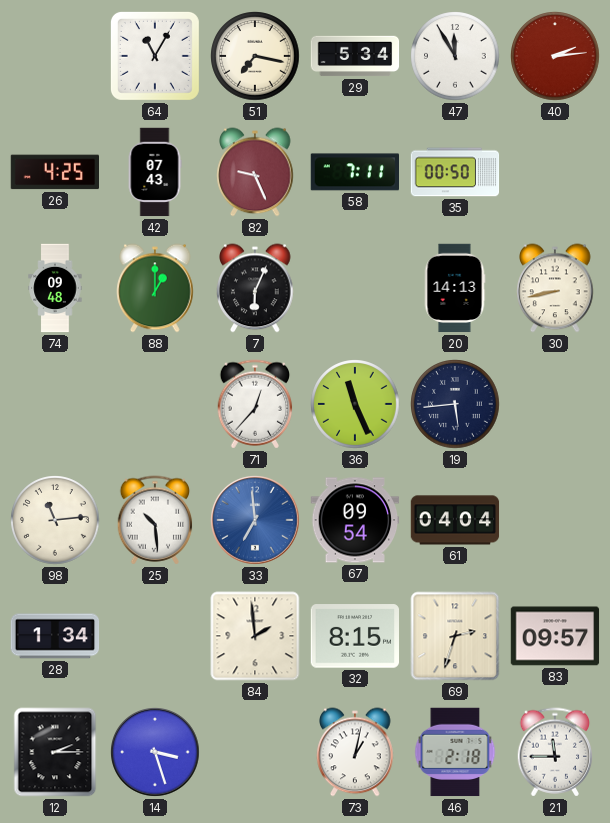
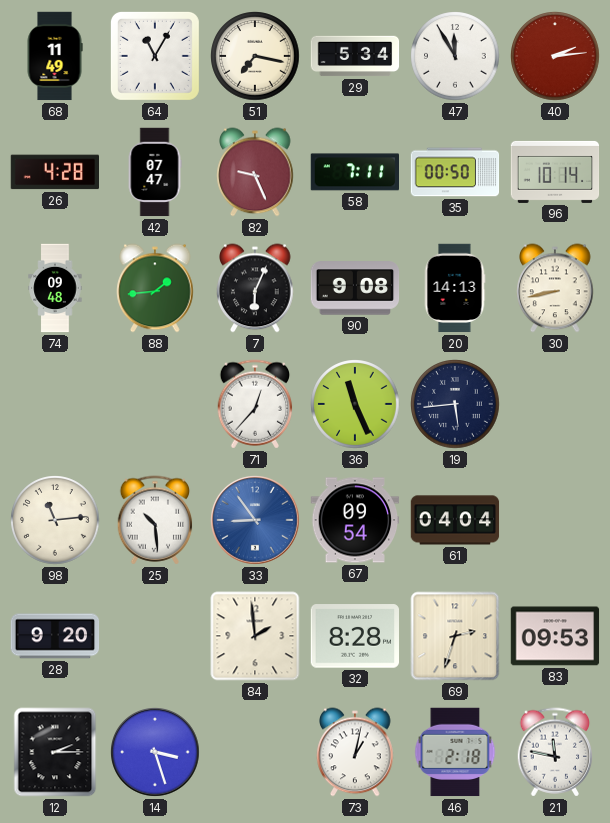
68: none -> 11:49 (55, 56)
26: 4:25 -> 4:28 (55, 172)
42: 07:43 -> 07:47 (155, 172)
96: none -> 10:14 (555, 172)
88: 1:00 -> 1:44 (155, 288)
90: none -> 9:08 (355, 288)
33: 6:59 -> 8:54 (255, 520)
28: 1:34 -> 9:20 (55, 636)
32: 8:15 -> 8:28 (355, 636)
83: 09:57 -> 09:53 (555, 636)
21: 11:45 -> 11:47 (555, 752)
